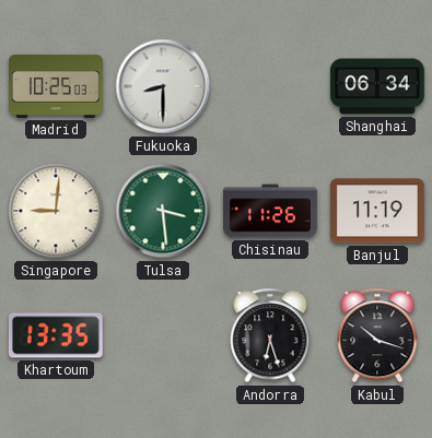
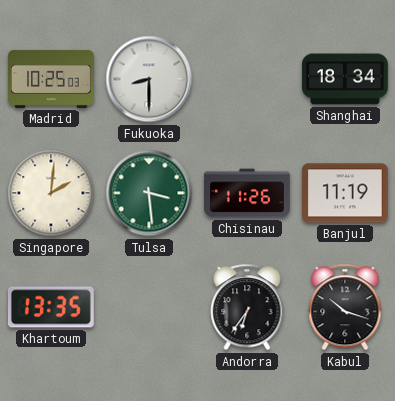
Shanghai: 06:34 -> 18:34 (345, 79)
Singapore: 9:01 -> 2:01 (51, 193)
Andorra: 6:27 -> 6:36 (247, 307)
